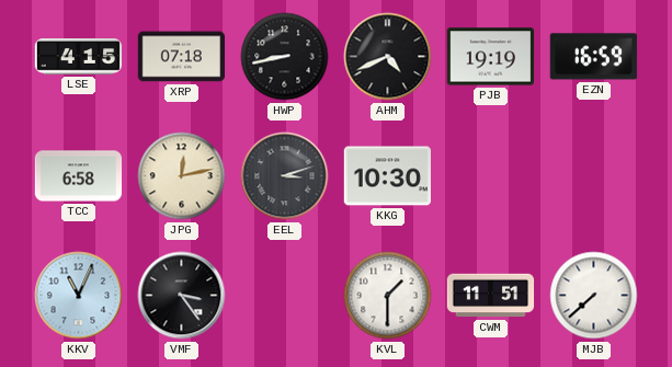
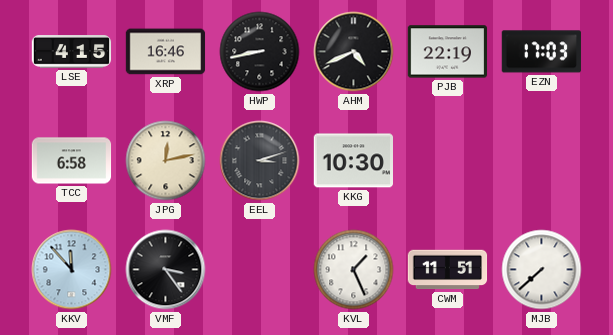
XRP: 07:18 -> 16:46 (166, 52)
PJB: 19:19 -> 22:19 (448, 52)
EZN: 16:59 -> 17:03 (541, 52)
KKV: 11:04 -> 11:53 (72, 270)
KVL: 1:30 -> 1:26 (354, 270)
